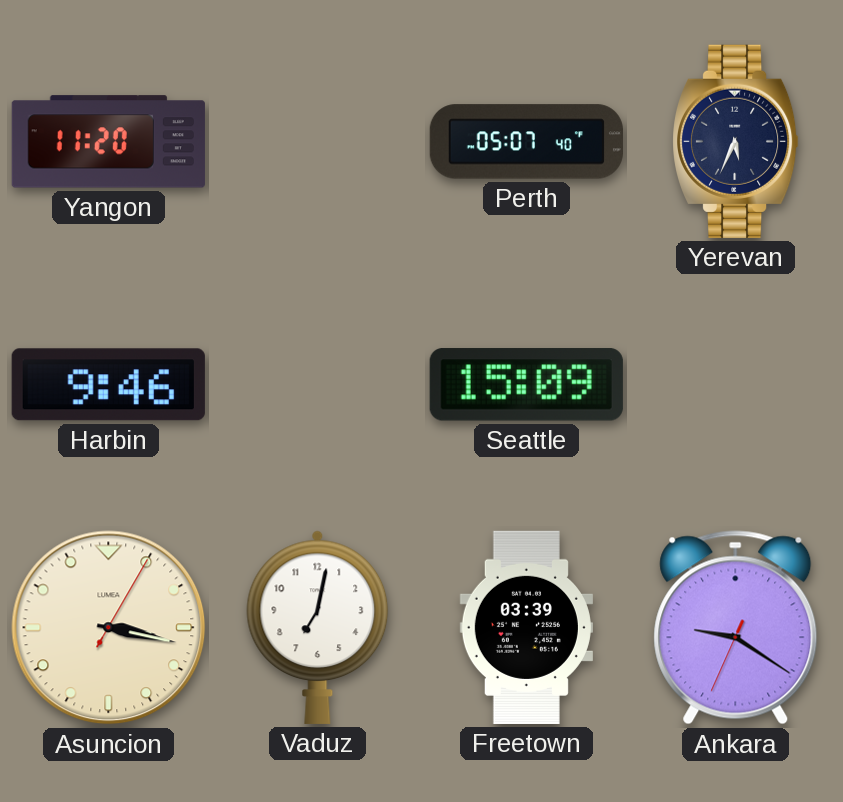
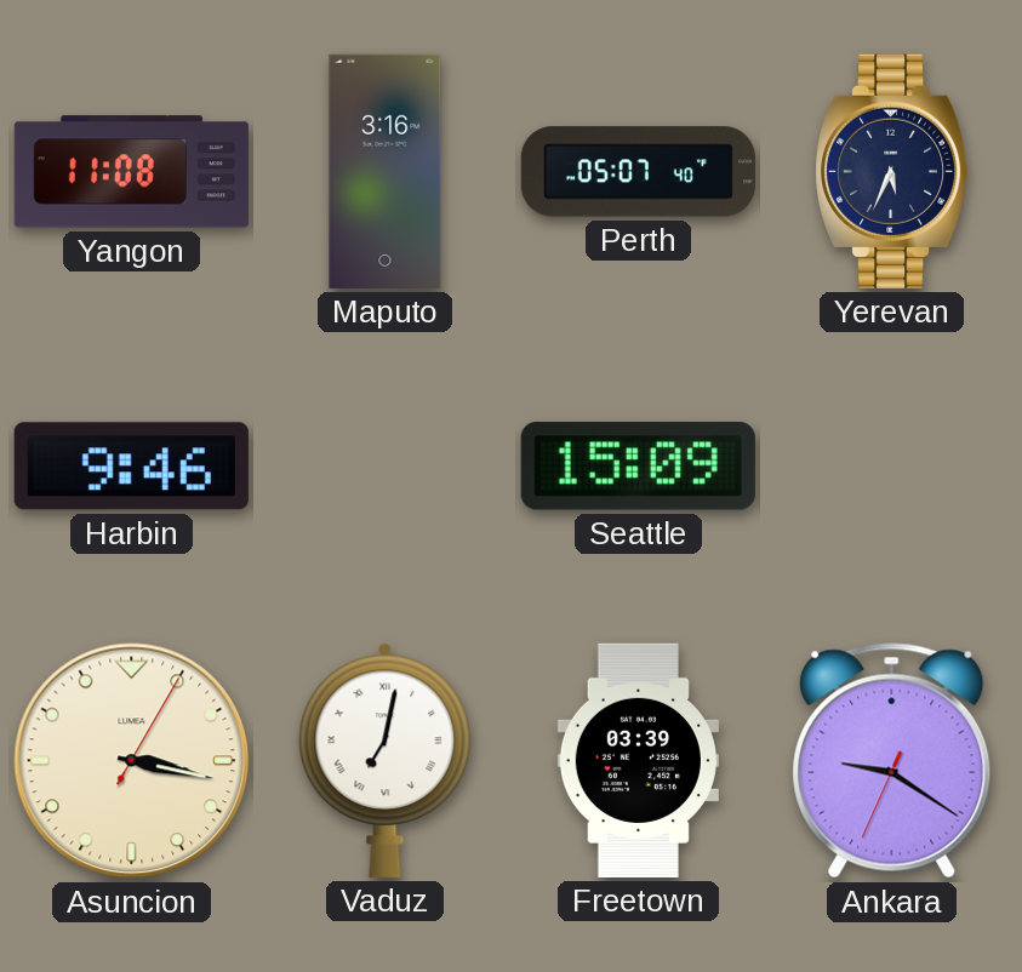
Yangon: 11:20 -> 11:08 (131, 172)
Maputo: none -> 3:16 (386, 171)
Vaduz numerals: Arabic -> Roman (386, 760)
